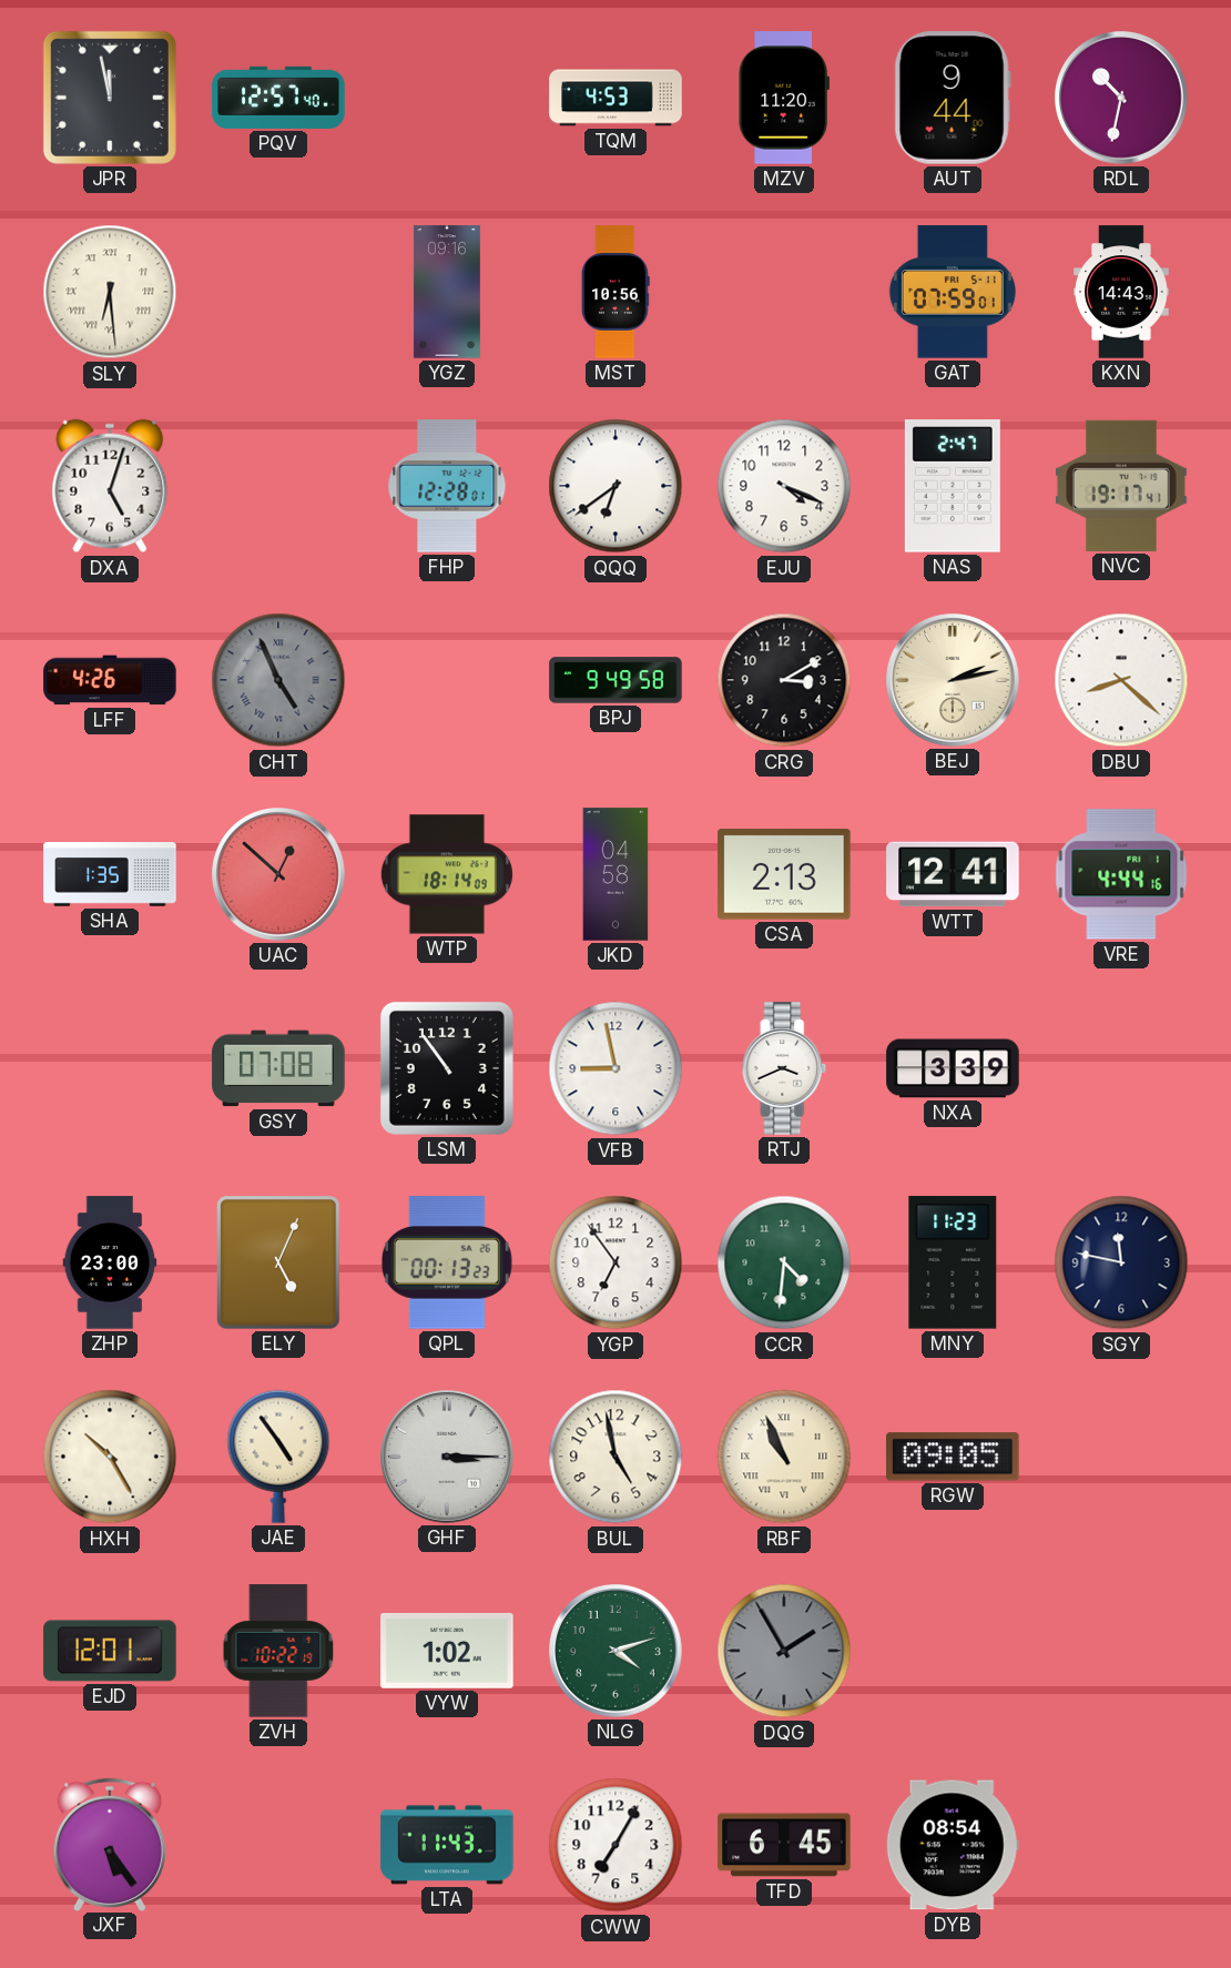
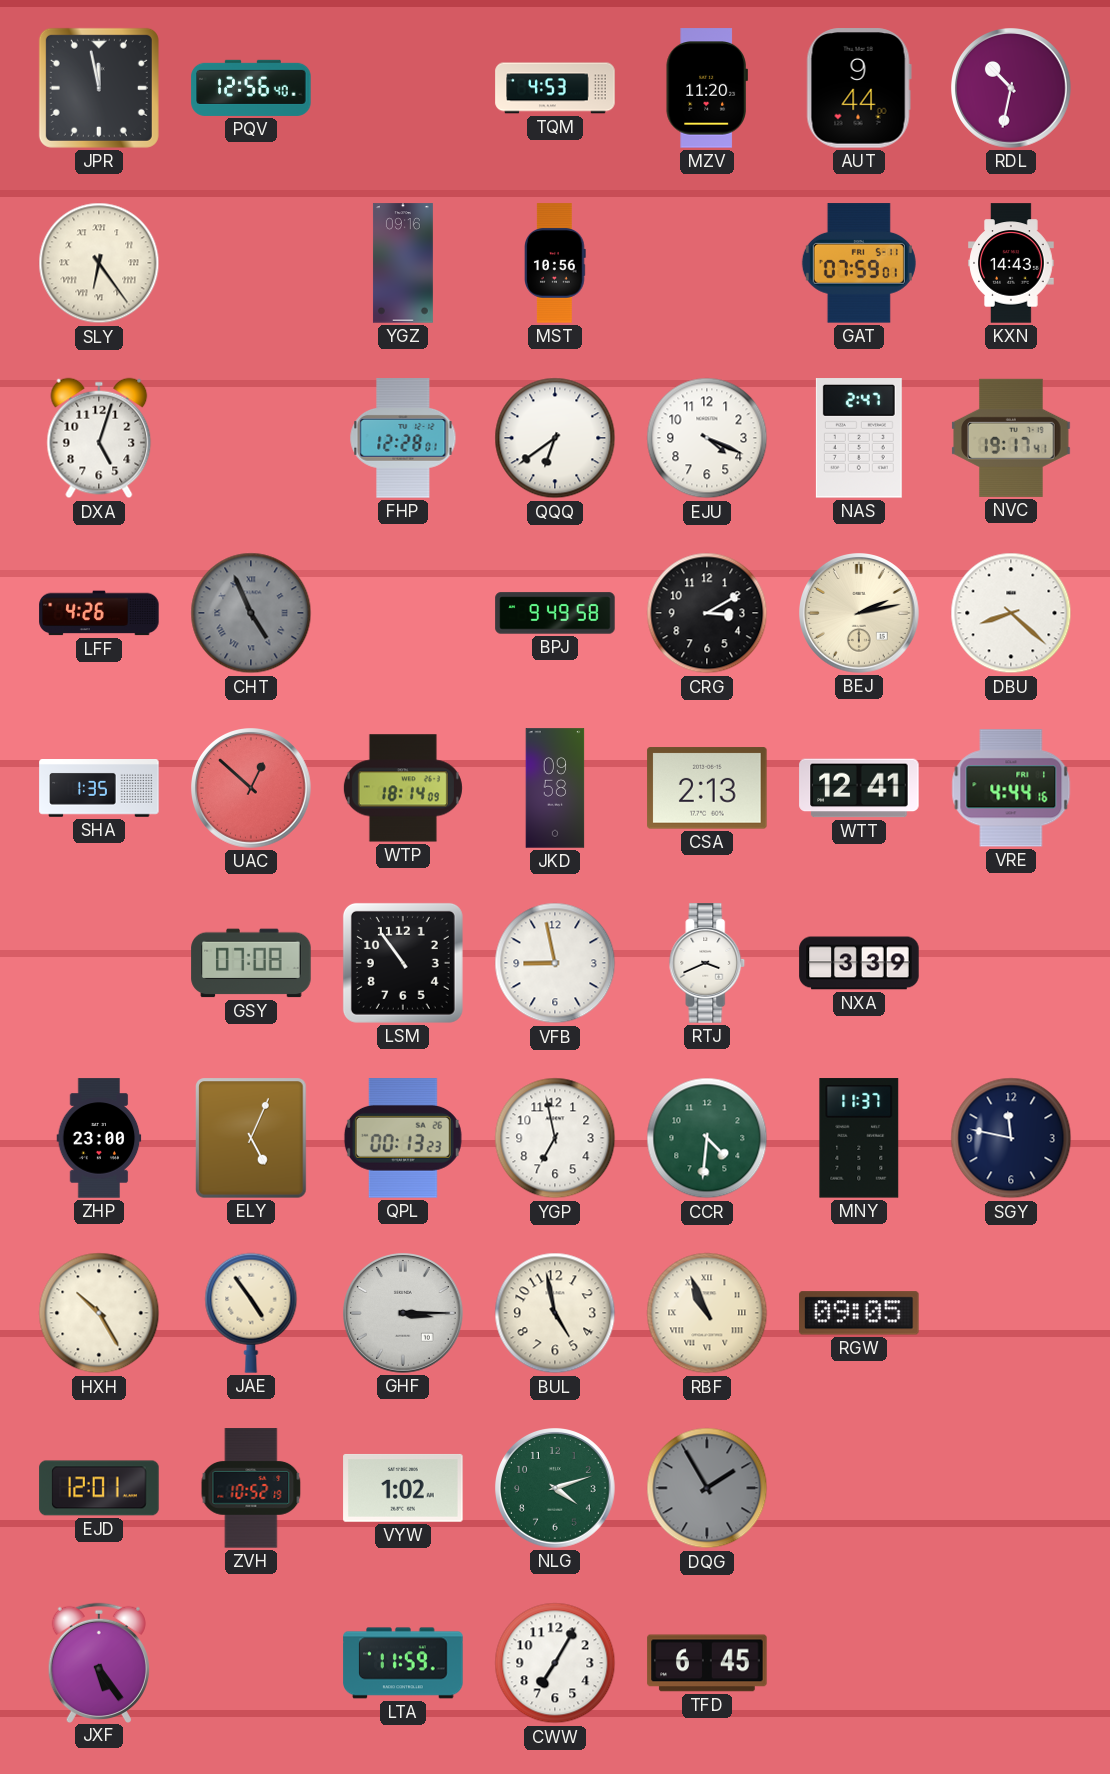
PQV: 12:57 -> 12:56 (251, 88)
SLY: 6:29 -> 6:24 (99, 263)
JKD: 04:58 -> 09:58 (555, 788)
YGP: 6:54 -> 6:58 (555, 1138)
MNY: 11:23 -> 11:37 (859, 1138)
ZVH: 10:22 -> 10:52 (251, 1488)
LTA: 11:43 -> 11:59 (403, 1663)
DYB: 08:54 -> none (953, 1845)
